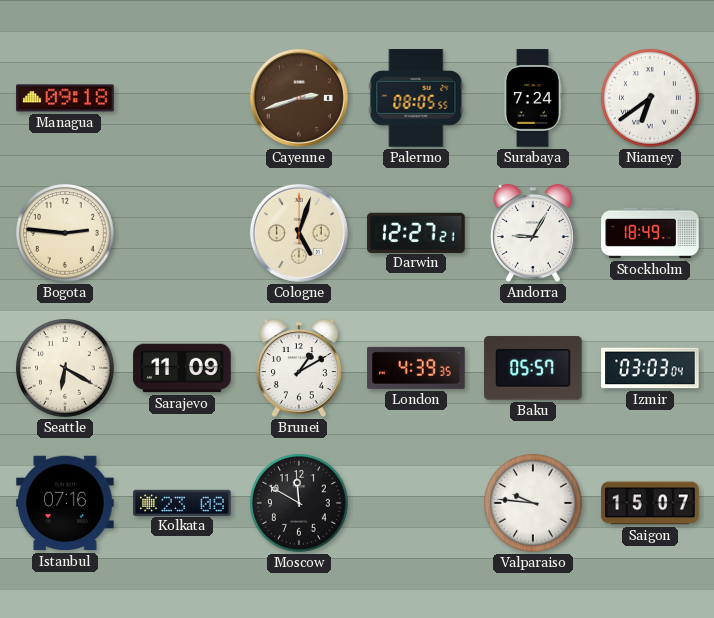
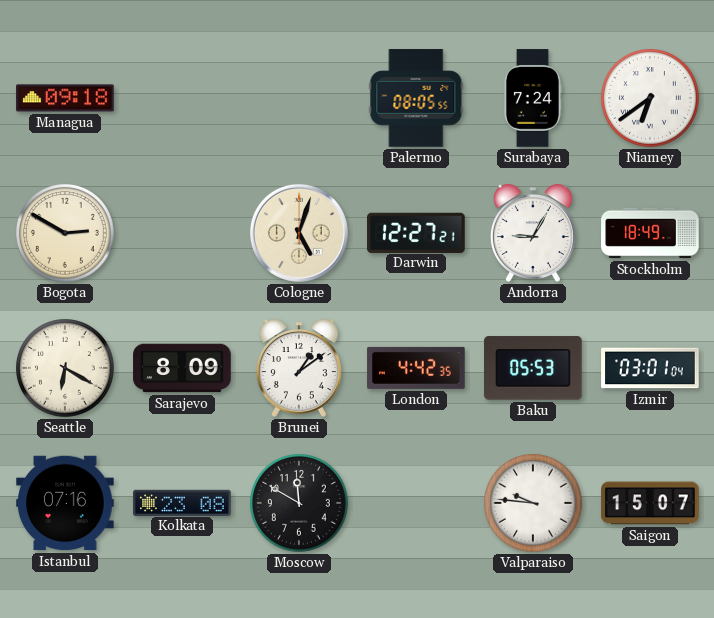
Cayenne: 2:42 -> none (299, 98)
Bogota: 2:46 -> 2:50 (66, 234)
Sarajevo: 11:09 -> 8:09 (182, 368)
Brunei: 1:10 -> 1:09 (299, 368)
London: 4:39 -> 4:42 (416, 368)
Baku: 05:57 -> 05:53 (533, 368)
Izmir: 03:03 -> 03:01 (650, 368)
